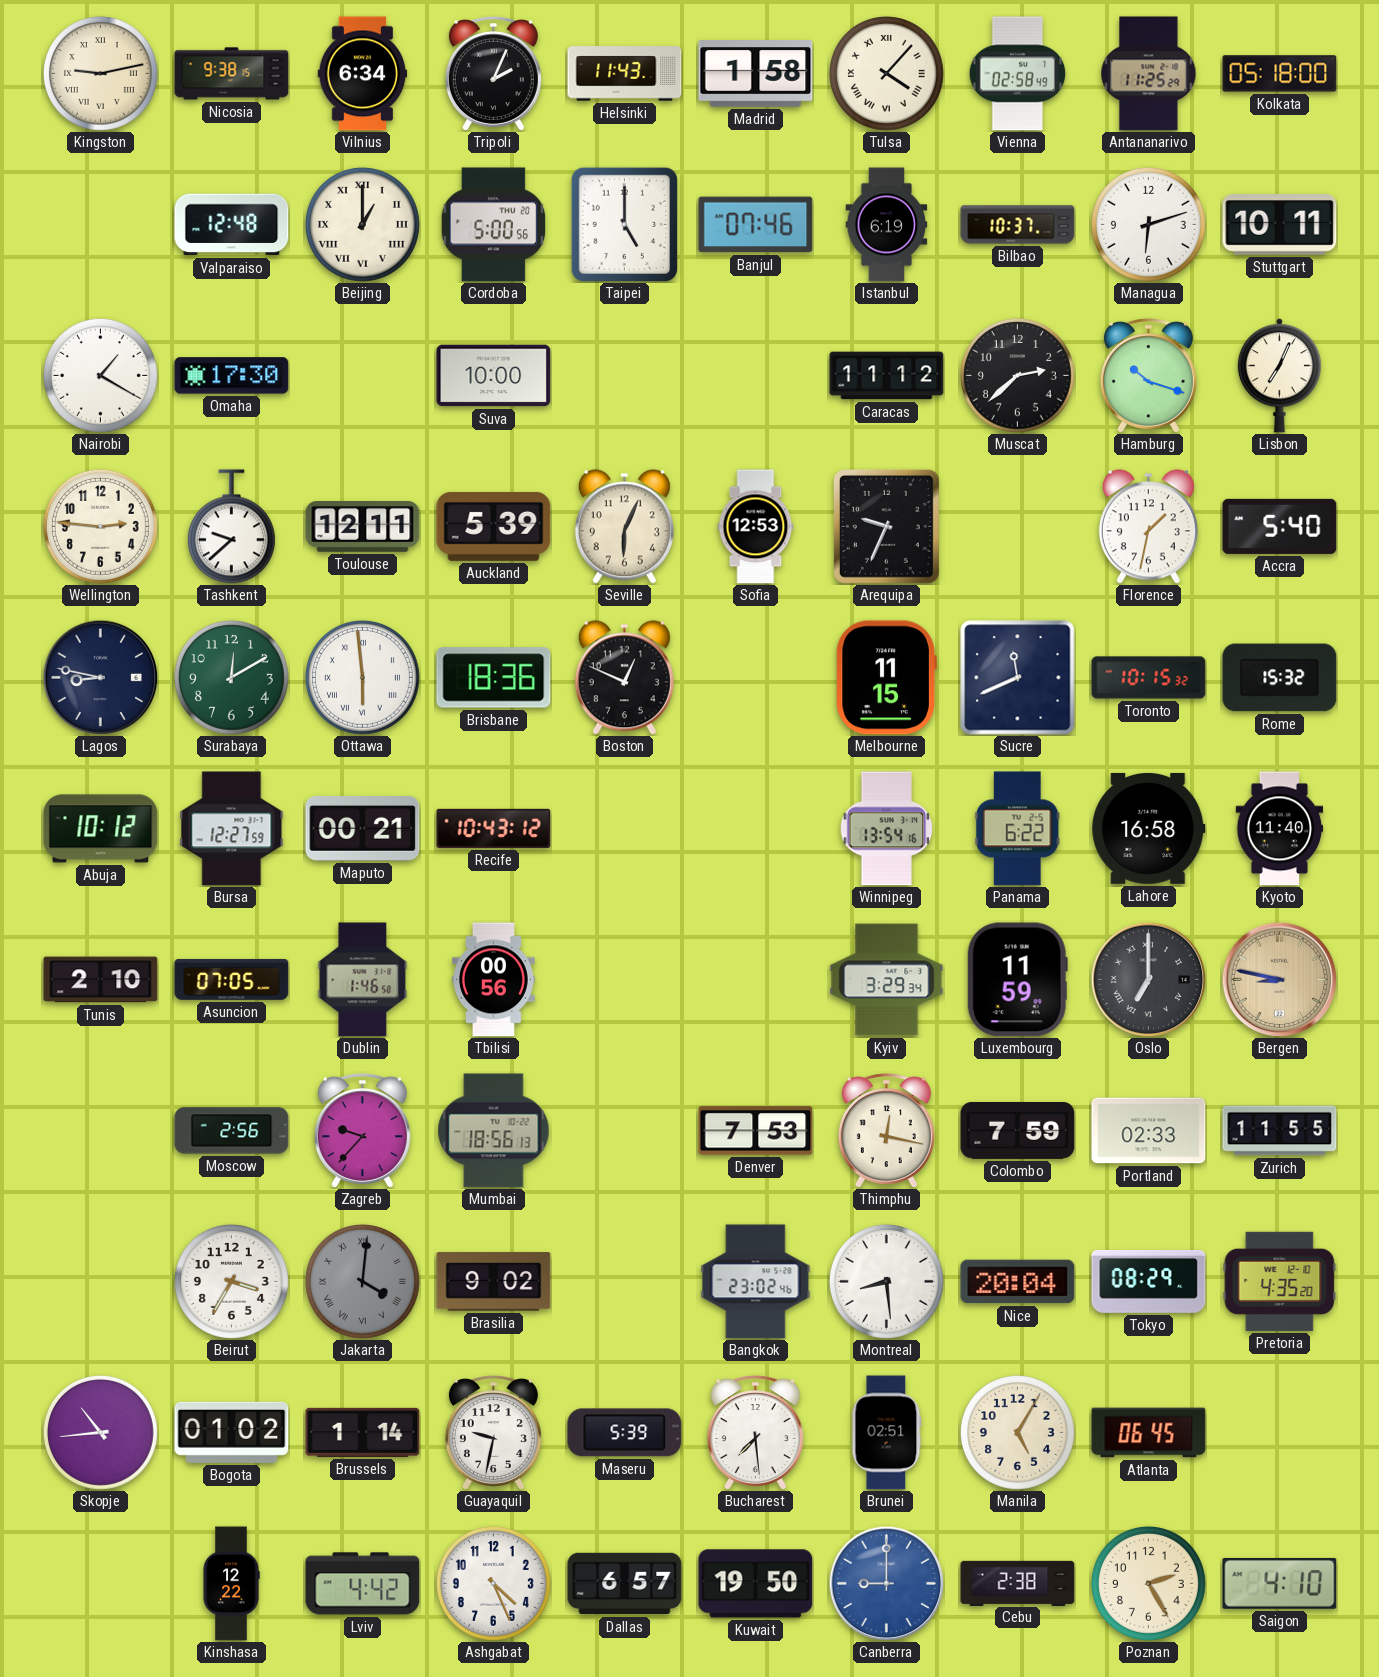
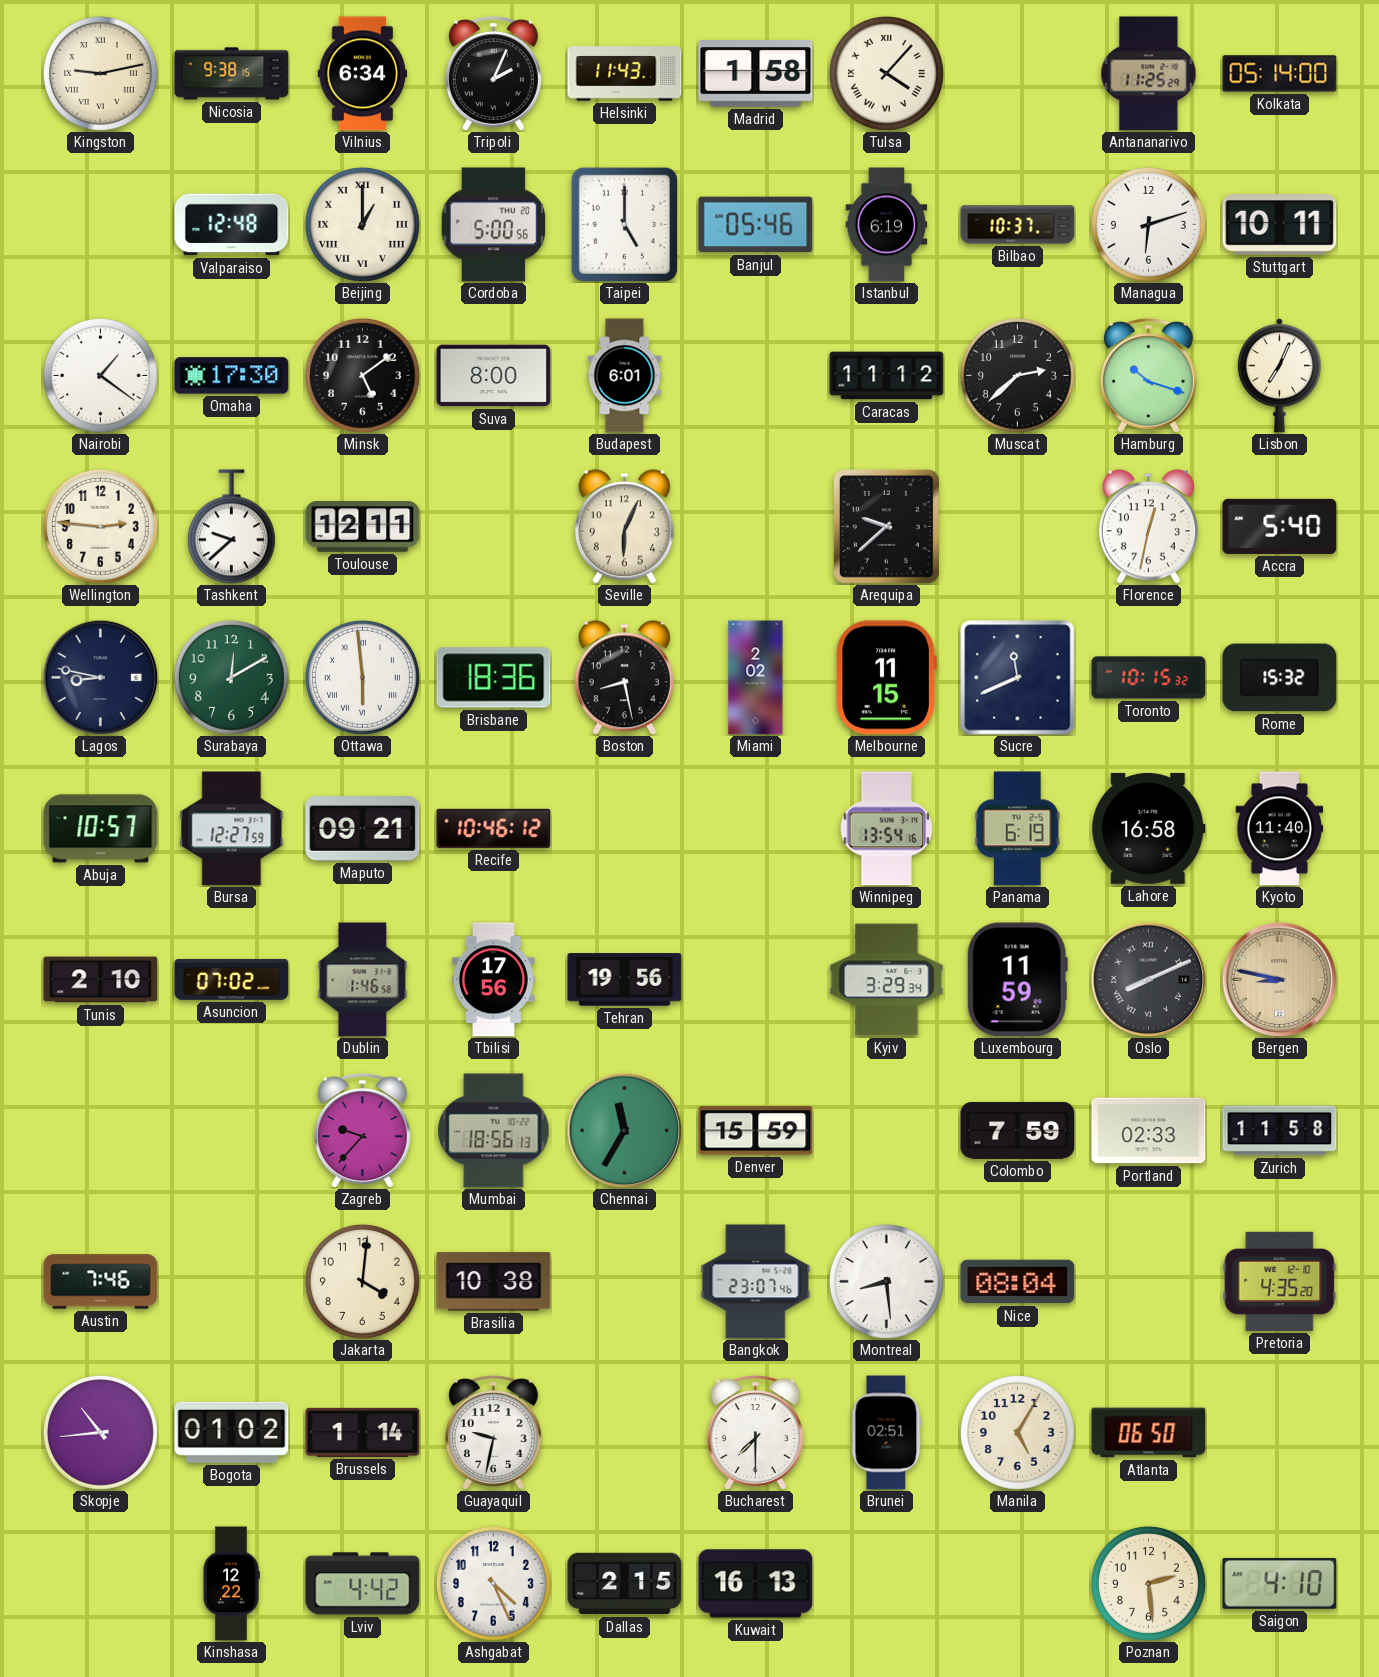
Vienna: 02:58 -> none (1018, 74)
Kolkata: 05:18 -> 05:14 (1280, 74)
Banjul: 07:46 -> 05:46 (756, 225)
Nairobi: 1:20 -> 1:21 (100, 375)
Minsk: none -> 5:09 (362, 375)
Suva: 10:00 -> 8:00 (494, 376)
Budapest: none -> 6:01 (625, 376)
Auckland: 5:39 -> none (494, 526)
Sofia: 12:53 -> none (756, 527)
Arequipa: 9:34 -> 9:38 (886, 526)
Florence: 1:32 -> 12:32 (1148, 527)
Boston: 12:49 -> 8:28 (624, 678)
Miami: none -> 2:02 (756, 678)
Abuja: 10:12 -> 10:57 (101, 829)
Maputo: 00:21 -> 09:21 (363, 829)
Recife: 10:43 -> 10:46 (494, 828)
Panama: 6:22 -> 6:19 (1017, 829)
Asuncion: 07:05 -> 07:02 (232, 979)
Tbilisi: 00:56 -> 17:56 (494, 980)
Tehran: none -> 19:56 (625, 980)
Oslo: 7:00 -> 8:11 (1148, 979)
Moscow: 2:56 -> none (232, 1131)
Chennai: none -> 11:35 (624, 1130)
Denver: 7:53 -> 15:59 (756, 1131)
Thimphu: 12:17 -> none (886, 1131)
Zurich: 11:55 -> 11:58 (1280, 1131)
Austin: none -> 7:46 (101, 1282)
Beirut: 3:35 -> none (231, 1281)
Jakarta dial: grey -> cream (362, 1281)
Jakarta numerals: Roman -> Arabic (362, 1281)
Brasilia: 9:02 -> 10:38 (494, 1282)
Bangkok: 23:02 -> 23:07 (756, 1282)
Nice: 20:04 -> 08:04 (1018, 1282)
Tokyo: 08:29 -> none (1149, 1282)
Maseru: 5:39 -> none (625, 1433)
Bucharest: 7:29 -> 7:30 (755, 1433)
Atlanta: 06:45 -> 06:50 (1149, 1433)
Dallas: 6:57 -> 2:15 (625, 1584)
Kuwait: 19:50 -> 16:13 (756, 1584)
Canberra: 9:00 -> none (886, 1583)
Cebu: 2:38 -> none (1018, 1583)
Poznan: 2:25 -> 2:29 (1148, 1583)
